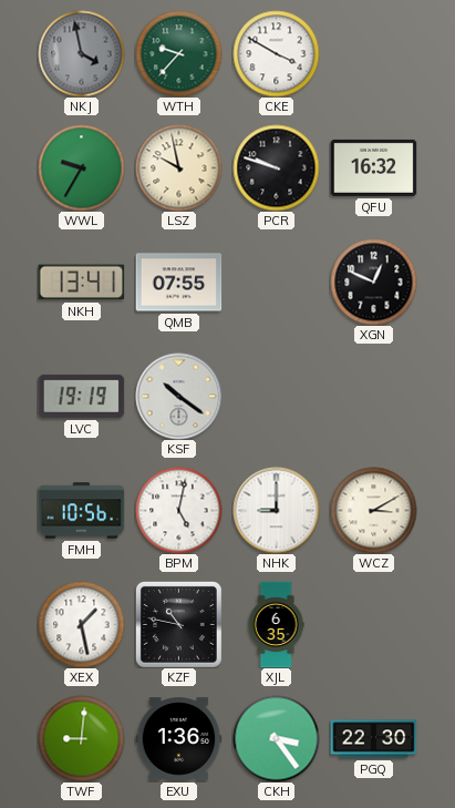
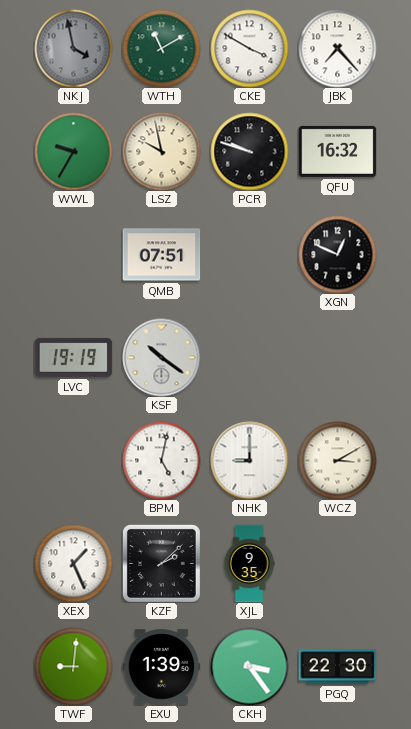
WTH: 9:37 -> 11:10 (161, 48)
JBK: none -> 7:23 (337, 48)
NKH: 13:41 -> none (81, 283)
QMB: 07:55 -> 07:51 (161, 255)
FMH: 10:56 -> none (81, 511)
XEX: 1:28 -> 1:26 (73, 563)
KZF: 10:47 -> 2:08 (161, 563)
XJL: 6:35 -> 9:35 (249, 563)
EXU: 1:36 -> 1:39 (161, 667)
